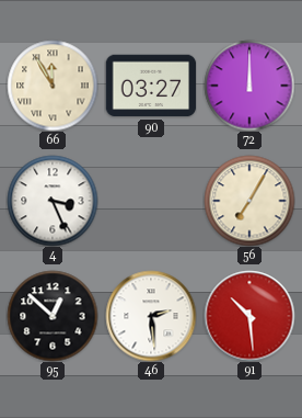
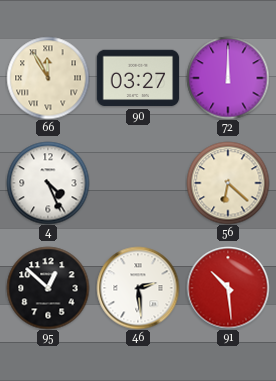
4: 3:26 -> 4:26 (48, 183)
56: 7:05 -> 6:22 (228, 183)
